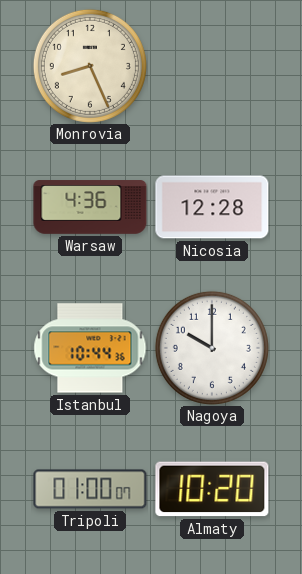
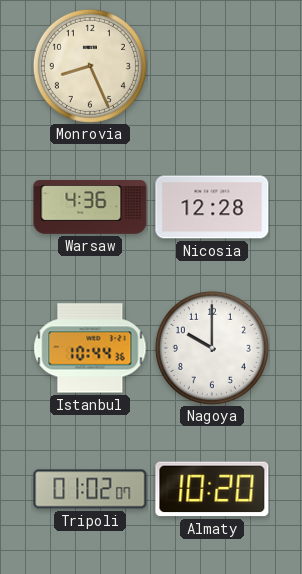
Tripoli: 01:00 -> 01:02 (90, 489)
